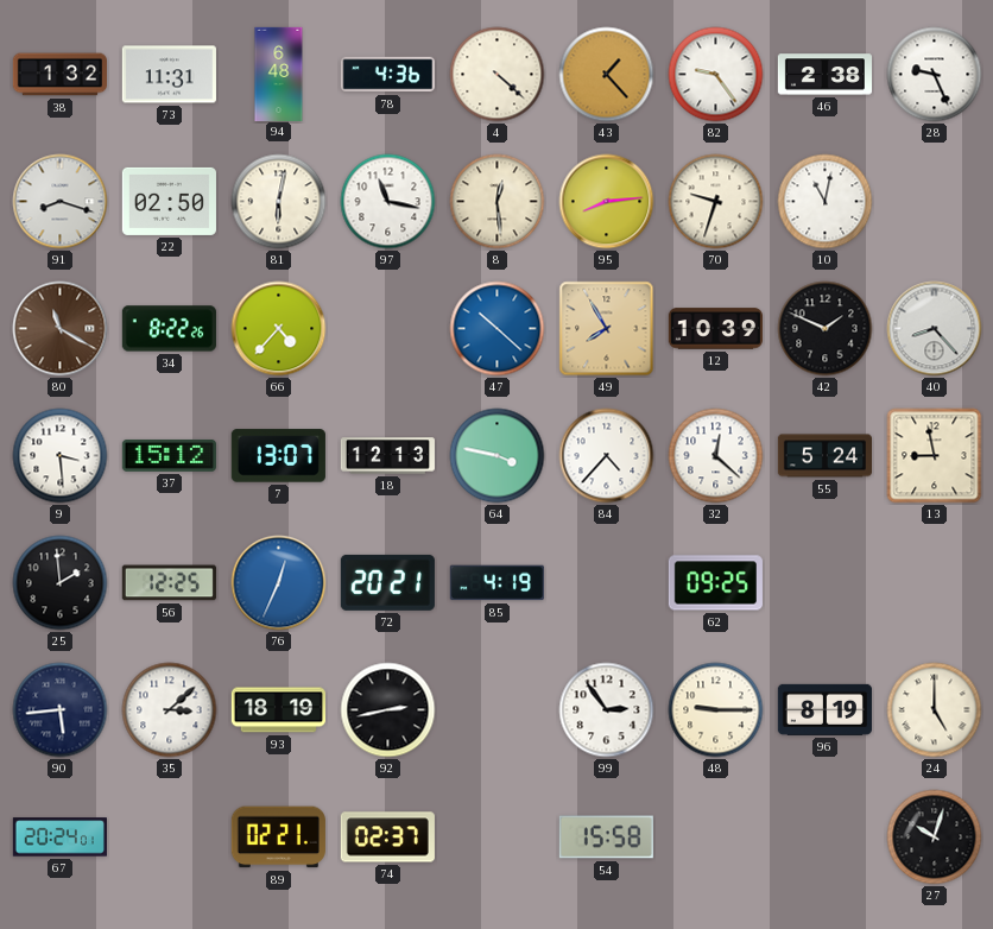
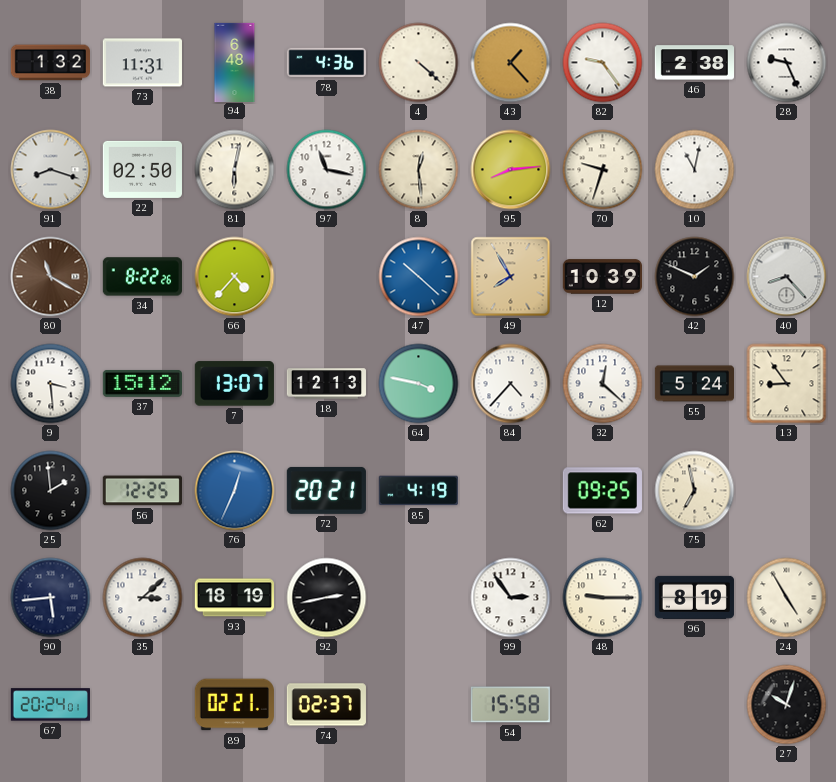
13: 8:58 -> 8:54 (787, 384)
75: none -> 6:58 (695, 491)
24: 5:00 -> 4:55 (787, 598)
